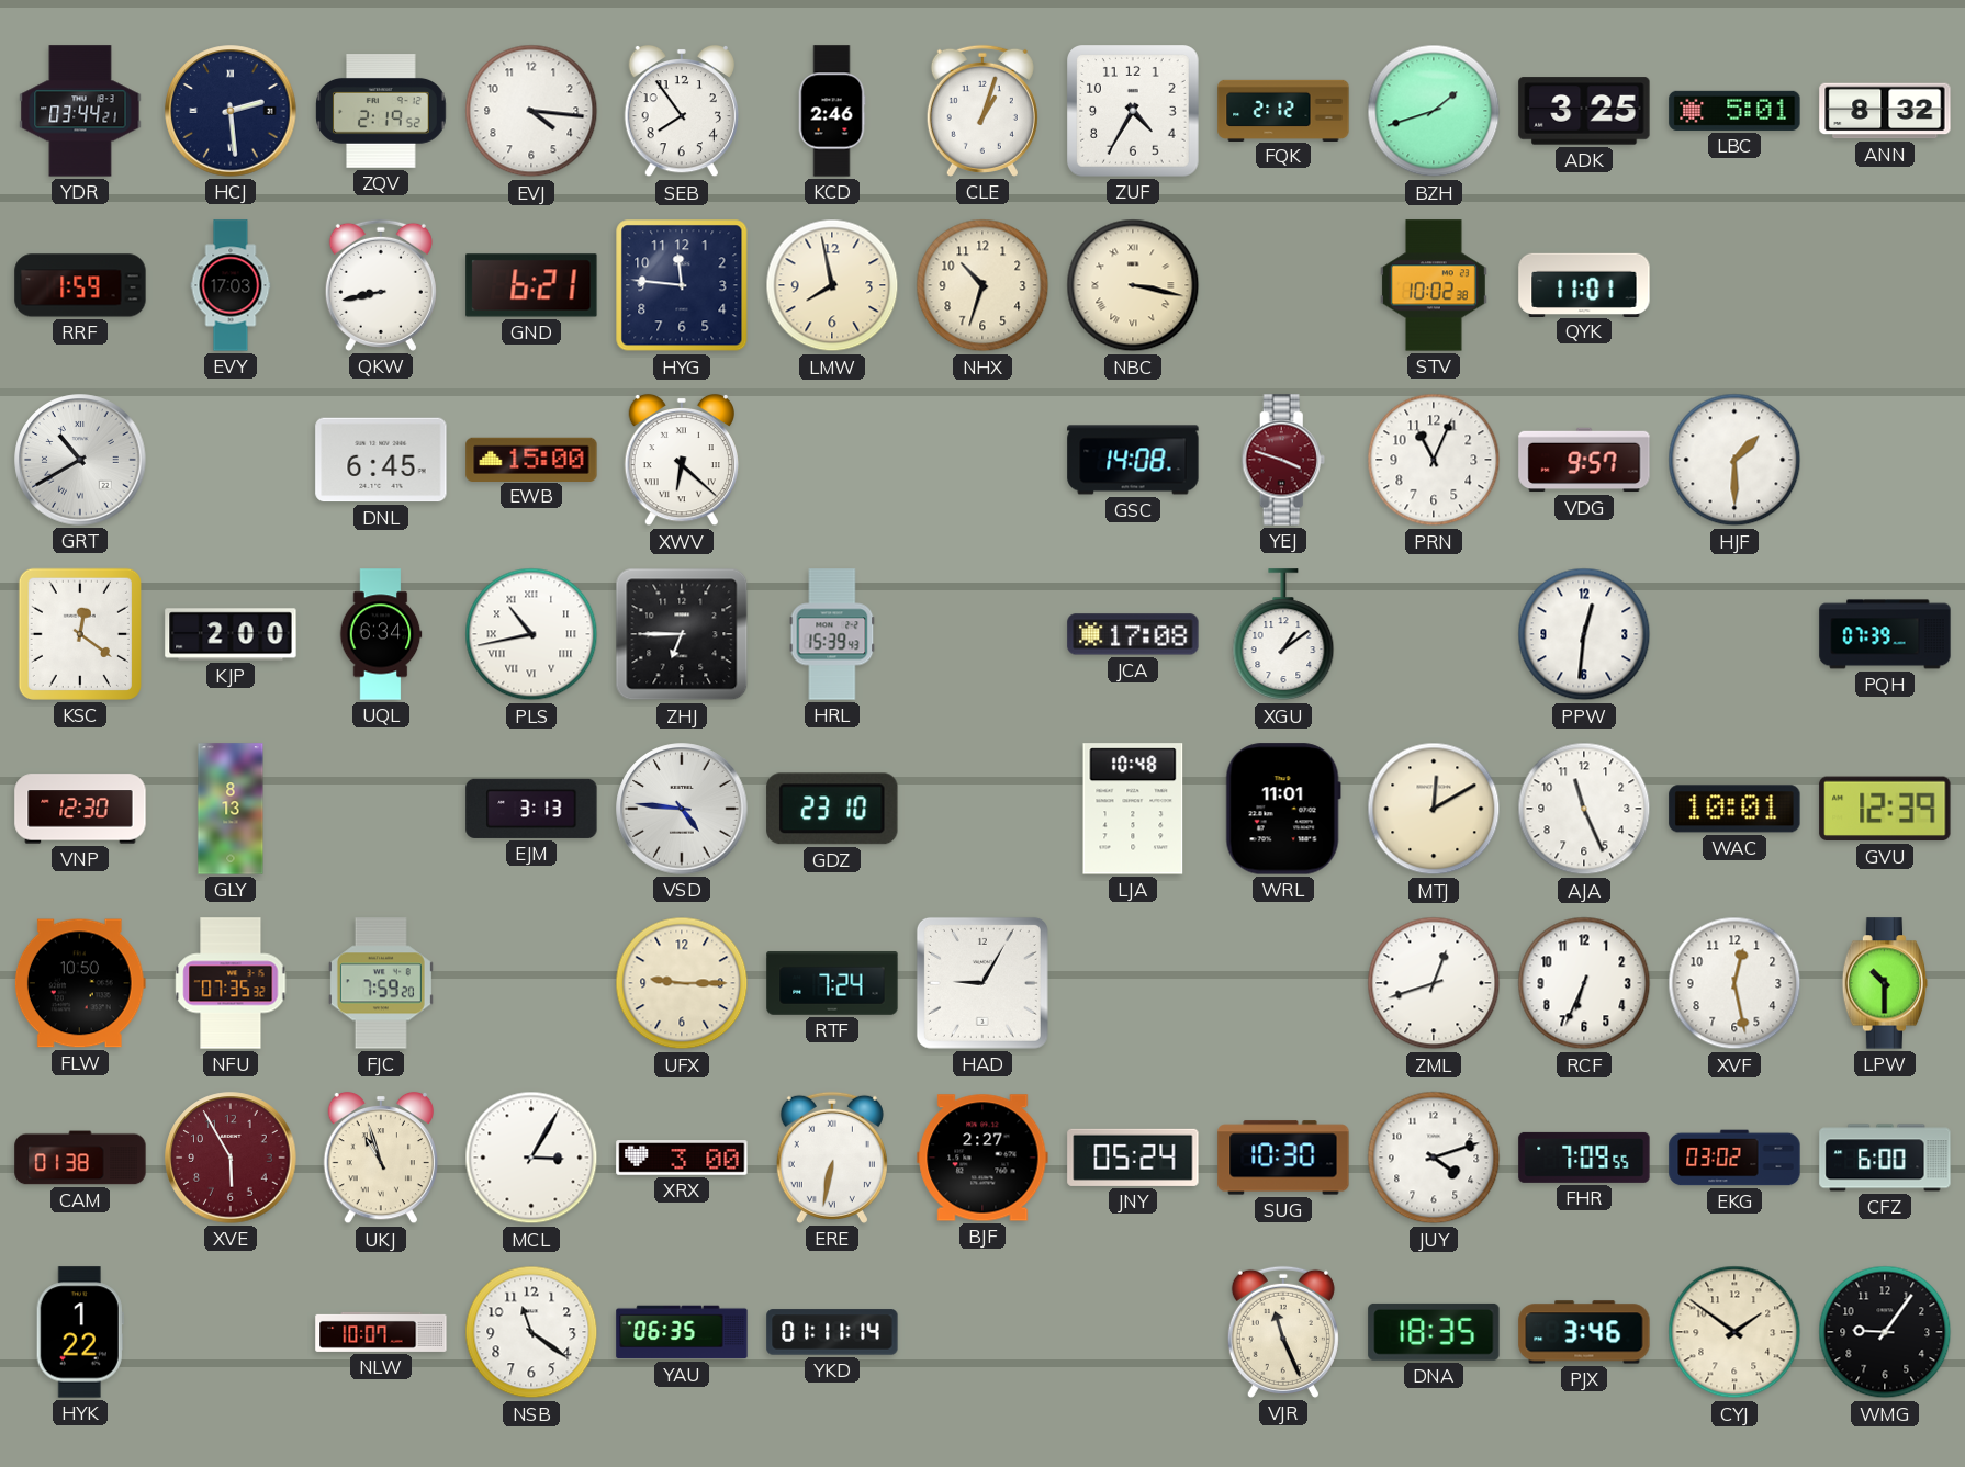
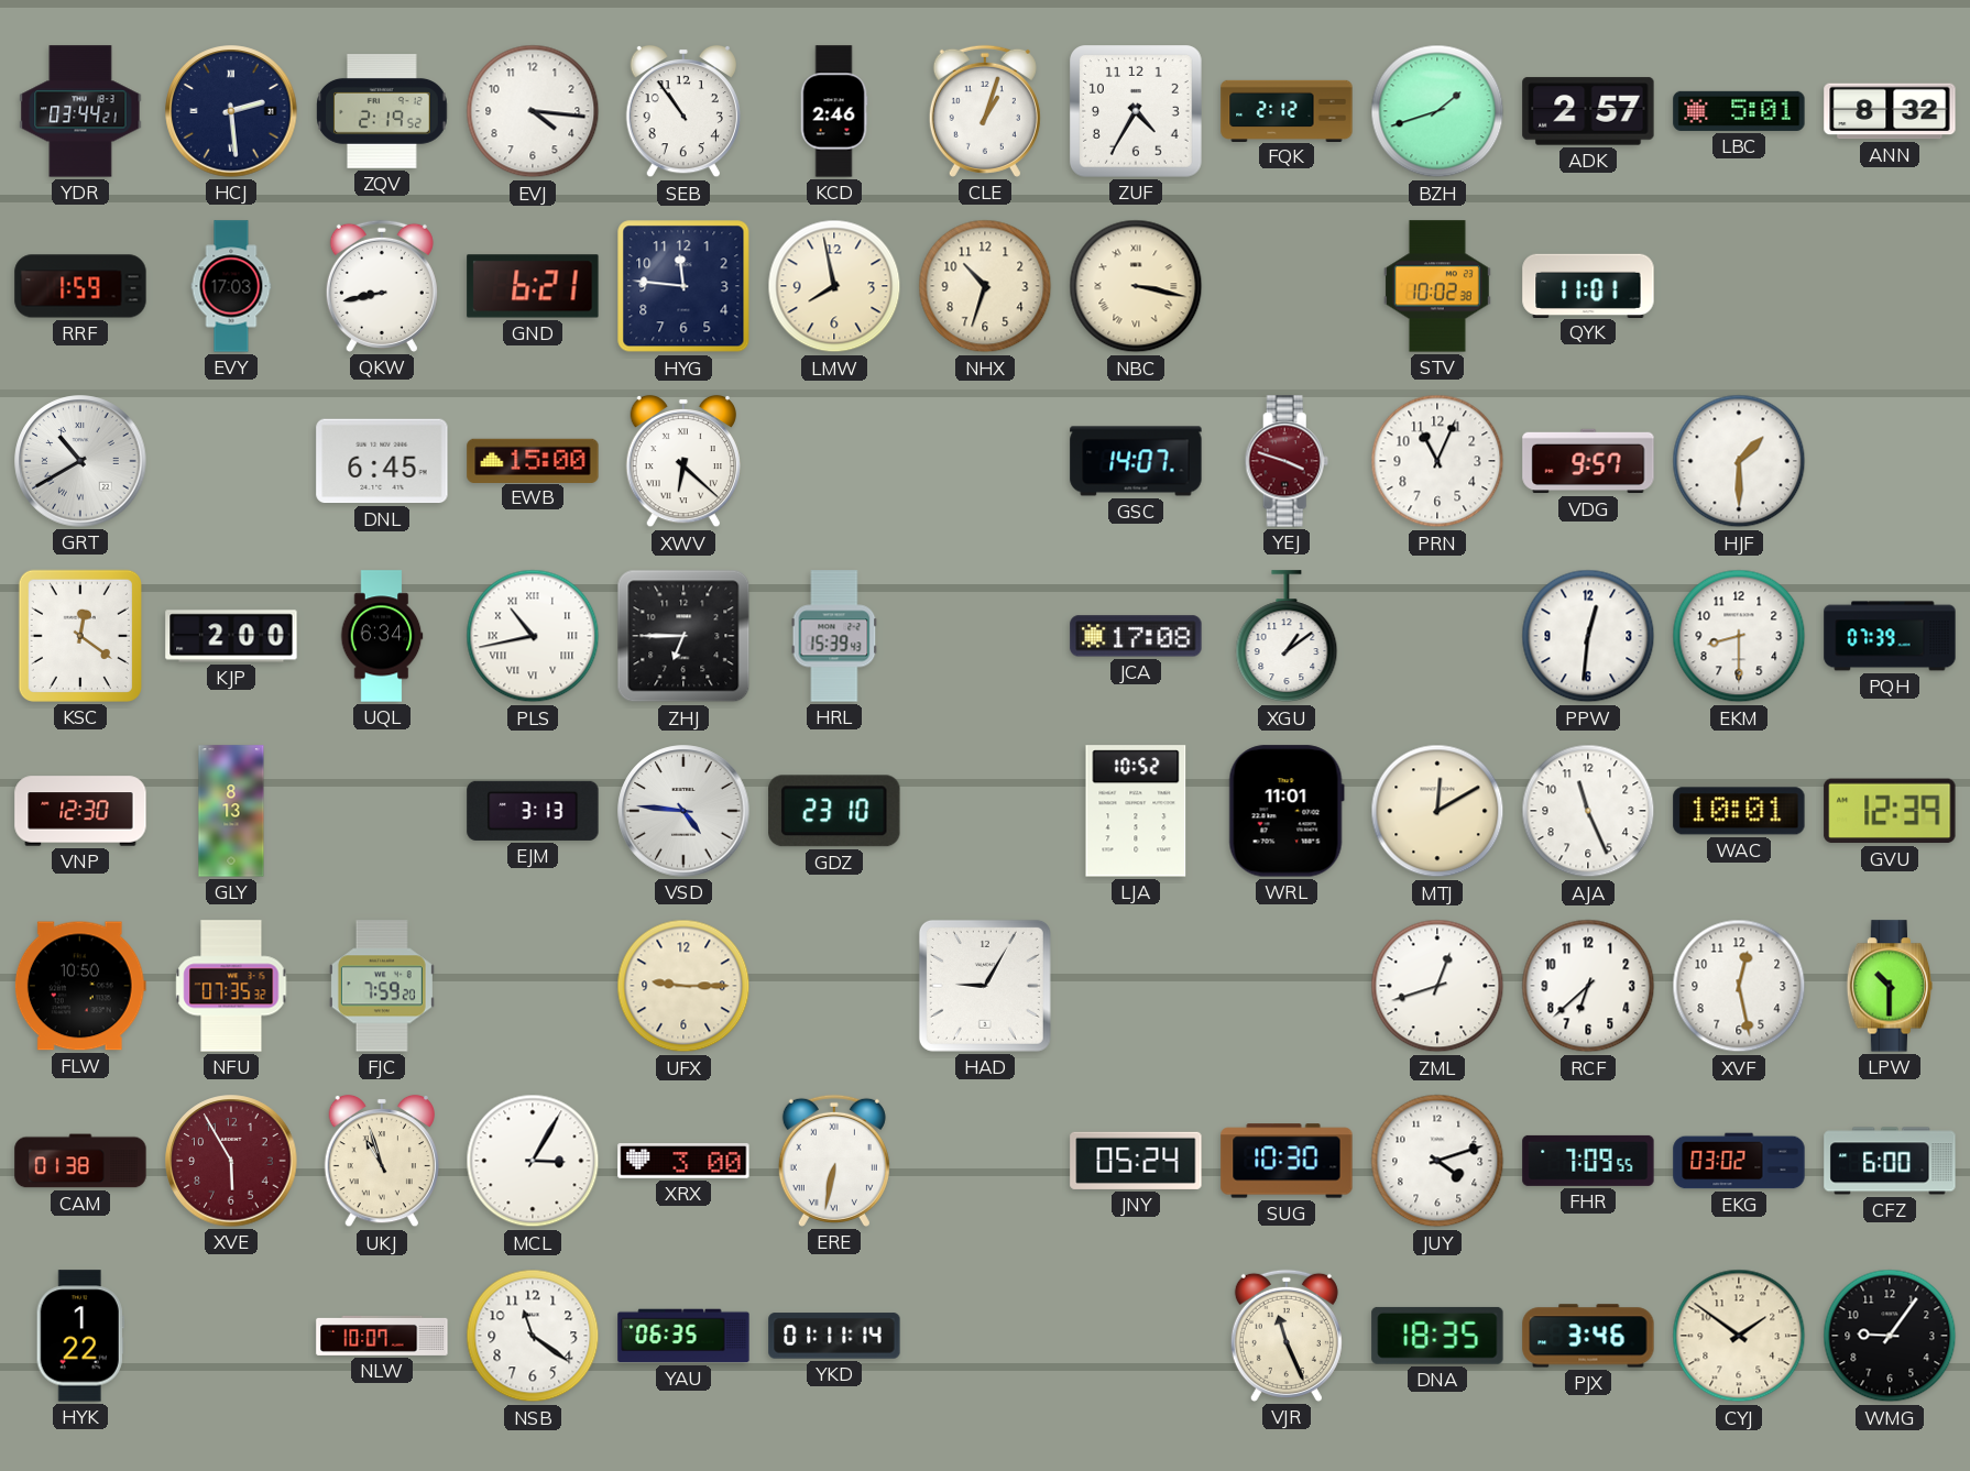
SEB: 7:54 -> 10:54 (683, 111)
ADK: 3:25 -> 2:57 (1588, 111)
GSC: 14:08 -> 14:07 (1136, 461)
EKM: none -> 8:30 (1739, 636)
LJA: 10:48 -> 10:52 (1136, 811)
RTF: 7:24 -> none (832, 983)
RCF: 6:34 -> 6:38 (1588, 986)
BJF: 2:27 -> none (982, 1158)
